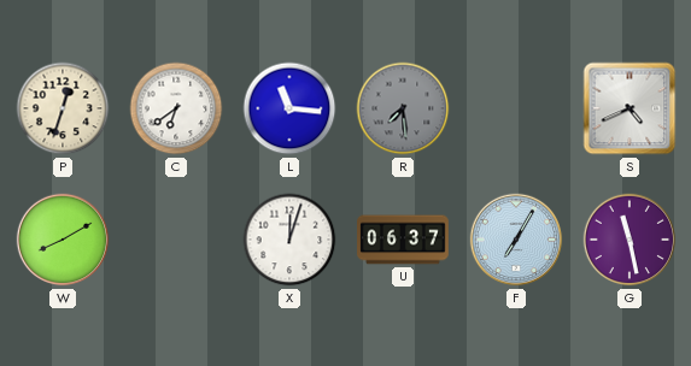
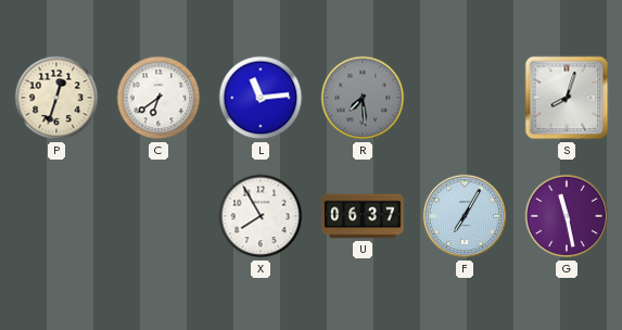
L: 11:16 -> 11:14 (261, 98)
S: 4:41 -> 8:03 (567, 98)
W: 8:10 -> none (63, 240)
X: 12:03 -> 7:55 (261, 216)
